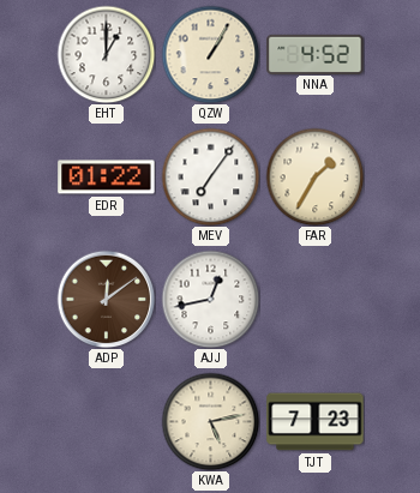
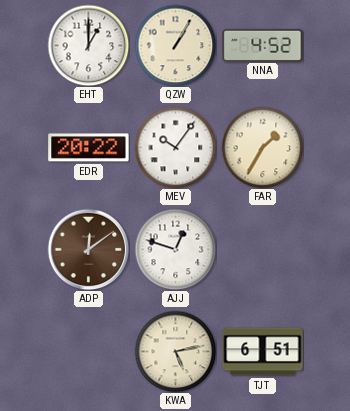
EDR: 01:22 -> 20:22 (89, 148)
MEV: 7:06 -> 10:06 (175, 147)
AJJ: 12:43 -> 12:48 (175, 249)
TJT: 7:23 -> 6:51 (263, 352)
